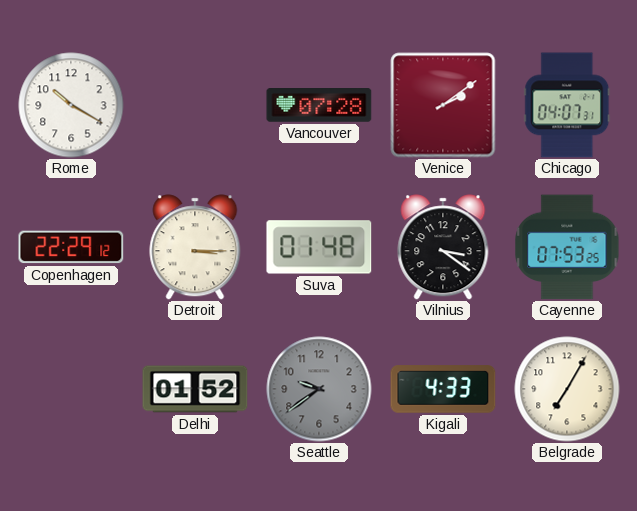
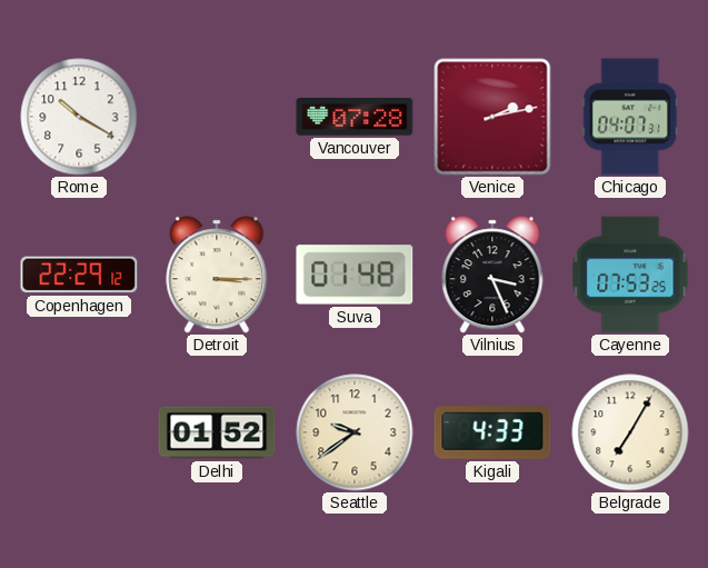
Venice: 2:09 -> 2:13 (492, 117)
Vilnius: 3:21 -> 3:26 (492, 275)
Seattle dial: grey -> cream (355, 432)
